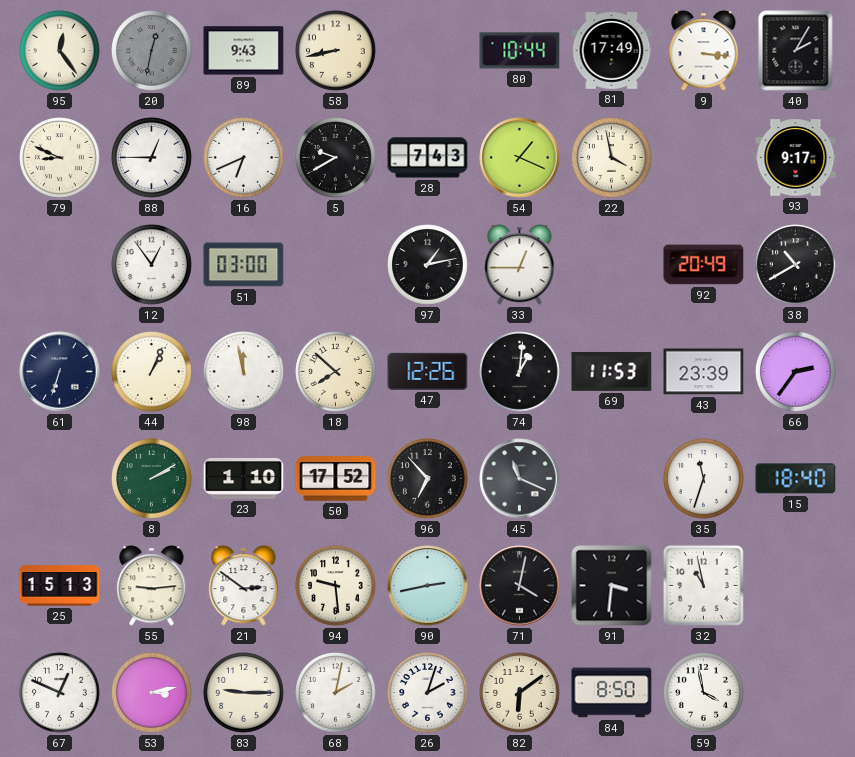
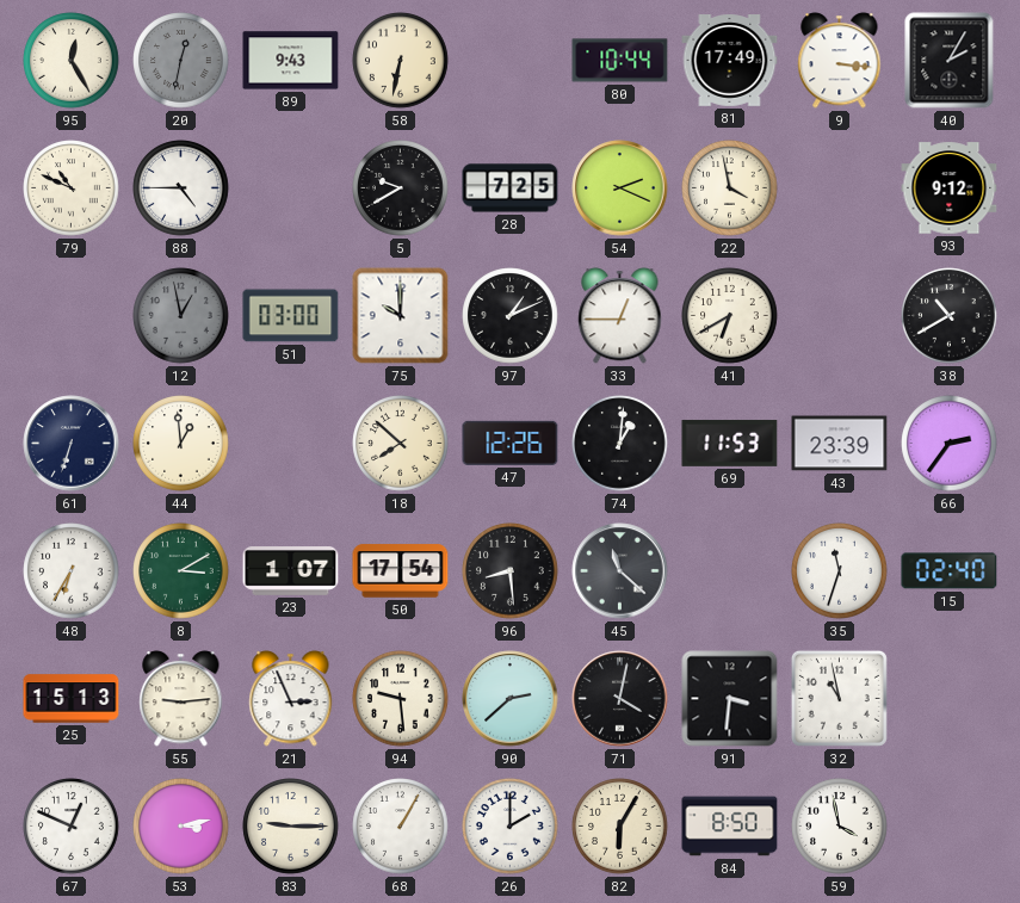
95: 12:24 -> 12:25 (72, 61)
58: 8:43 -> 6:32 (401, 61)
79: 8:49 -> 10:49 (72, 188)
88: 12:45 -> 4:45 (181, 188)
16: 6:41 -> none (244, 158)
28: 7:43 -> 7:25 (511, 188)
54: 1:19 -> 2:19 (620, 188)
93: 9:17 -> 9:12 (950, 188)
12: 12:54 -> 12:58 (181, 316)
12 dial: white -> grey (181, 316)
75: none -> 10:00 (401, 316)
97: 1:13 -> 1:11 (511, 316)
41: none -> 6:40 (730, 316)
92: 20:49 -> none (704, 265)
44: 1:04 -> 12:59 (181, 444)
98: 11:58 -> none (244, 372)
48: none -> 6:35 (72, 571)
8: 2:10 -> 3:10 (181, 571)
23: 1:10 -> 1:07 (291, 571)
50: 17:52 -> 17:54 (401, 571)
96: 6:53 -> 8:29 (511, 571)
45: 11:19 -> 11:22 (620, 571)
15: 18:40 -> 02:40 (950, 571)
21: 2:51 -> 2:56 (291, 699)
90: 2:43 -> 2:38 (511, 699)
68: 2:02 -> 1:05 (401, 827)
26: 2:03 -> 2:00 (511, 827)
82: 6:09 -> 6:05 (620, 827)
